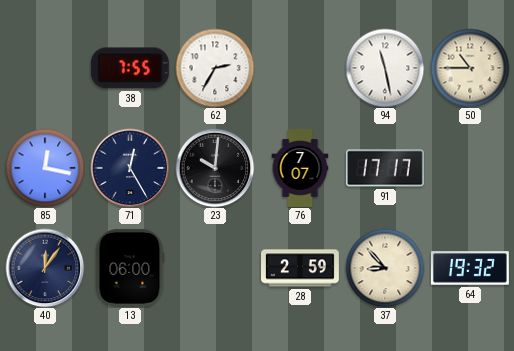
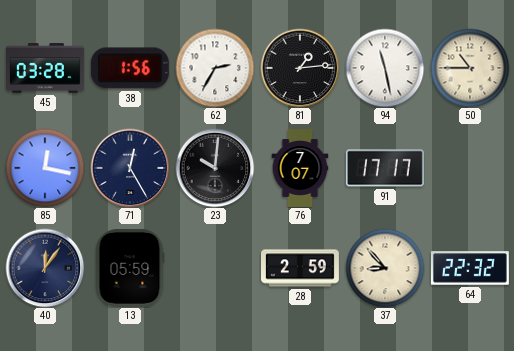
45: none -> 03:28 (46, 68)
38: 7:55 -> 1:56 (130, 68)
81: none -> 1:14 (300, 68)
13: 06:00 -> 05:59 (130, 268)
64: 19:32 -> 22:32 (470, 268)
